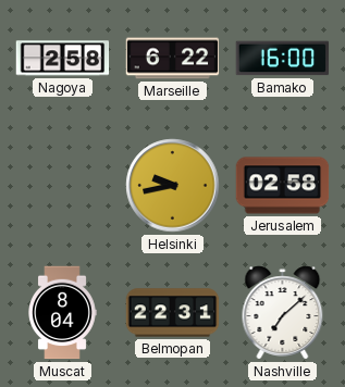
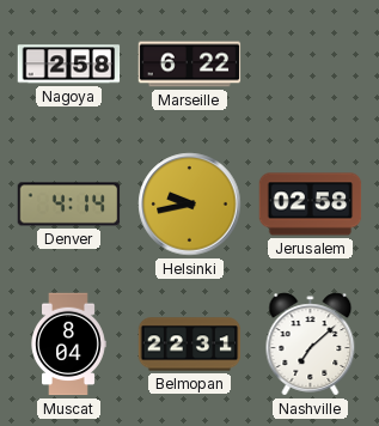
Bamako: 16:00 -> none (283, 59)
Denver: none -> 4:14 (69, 205)
